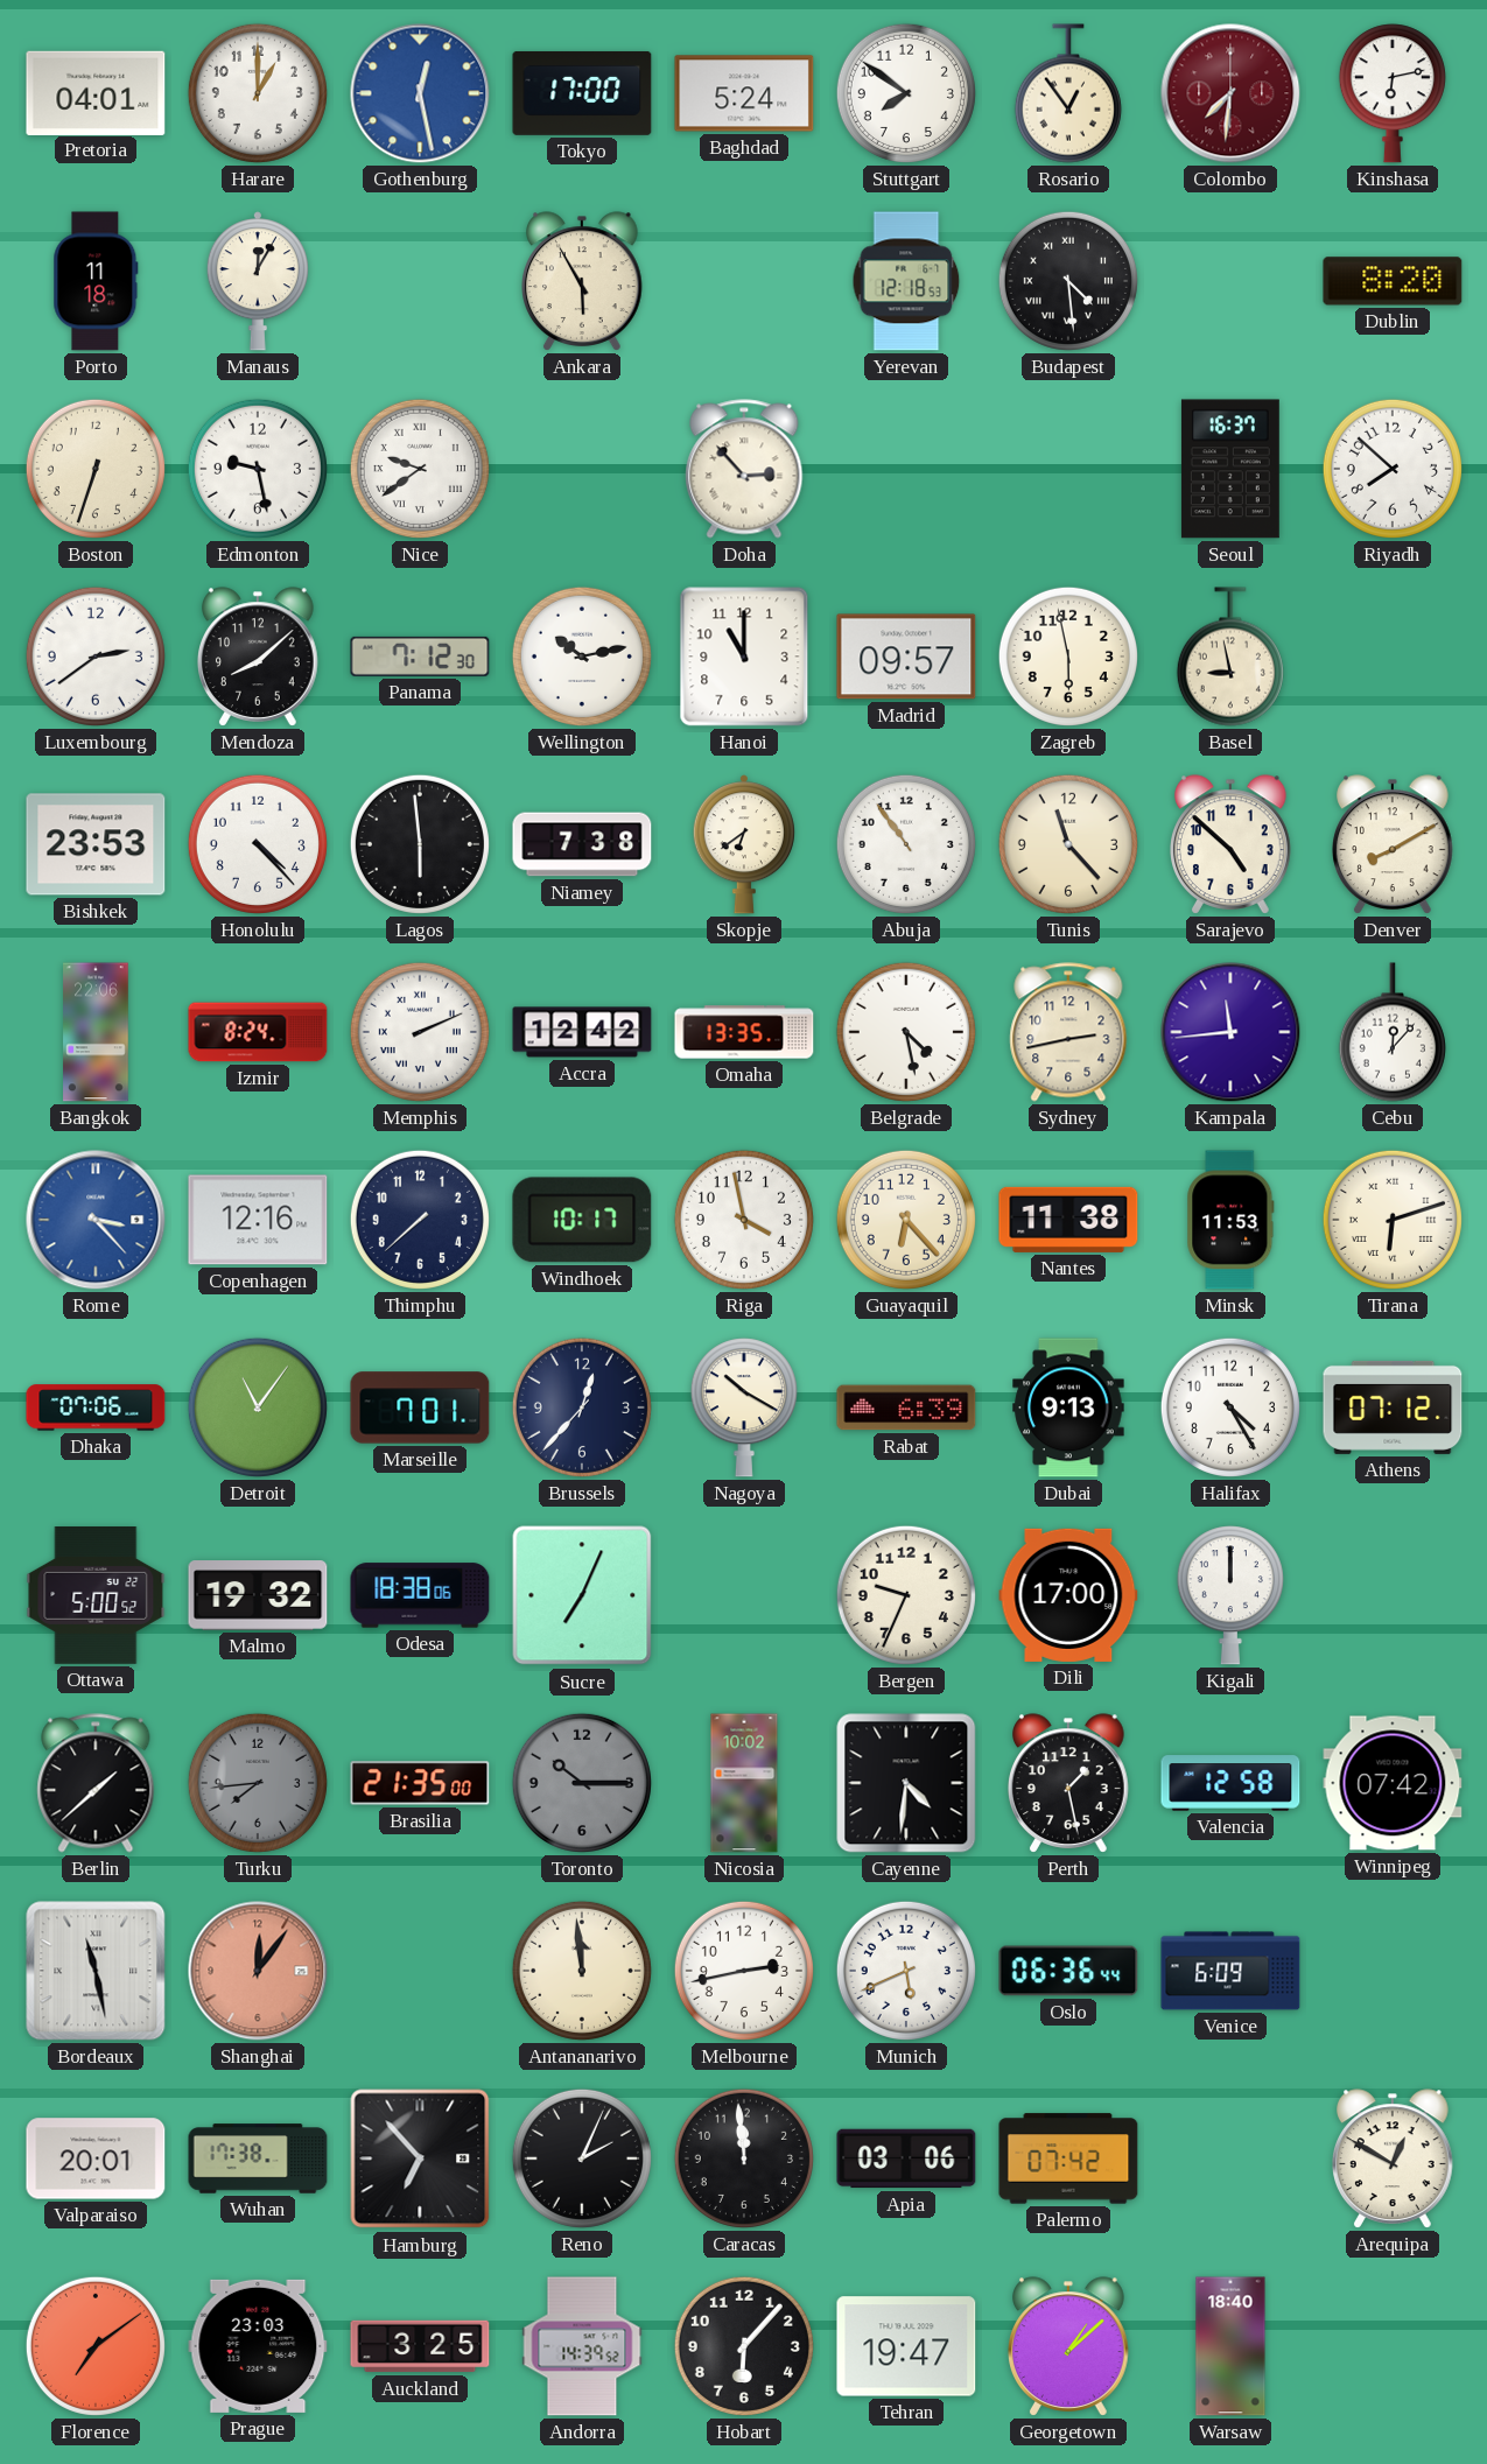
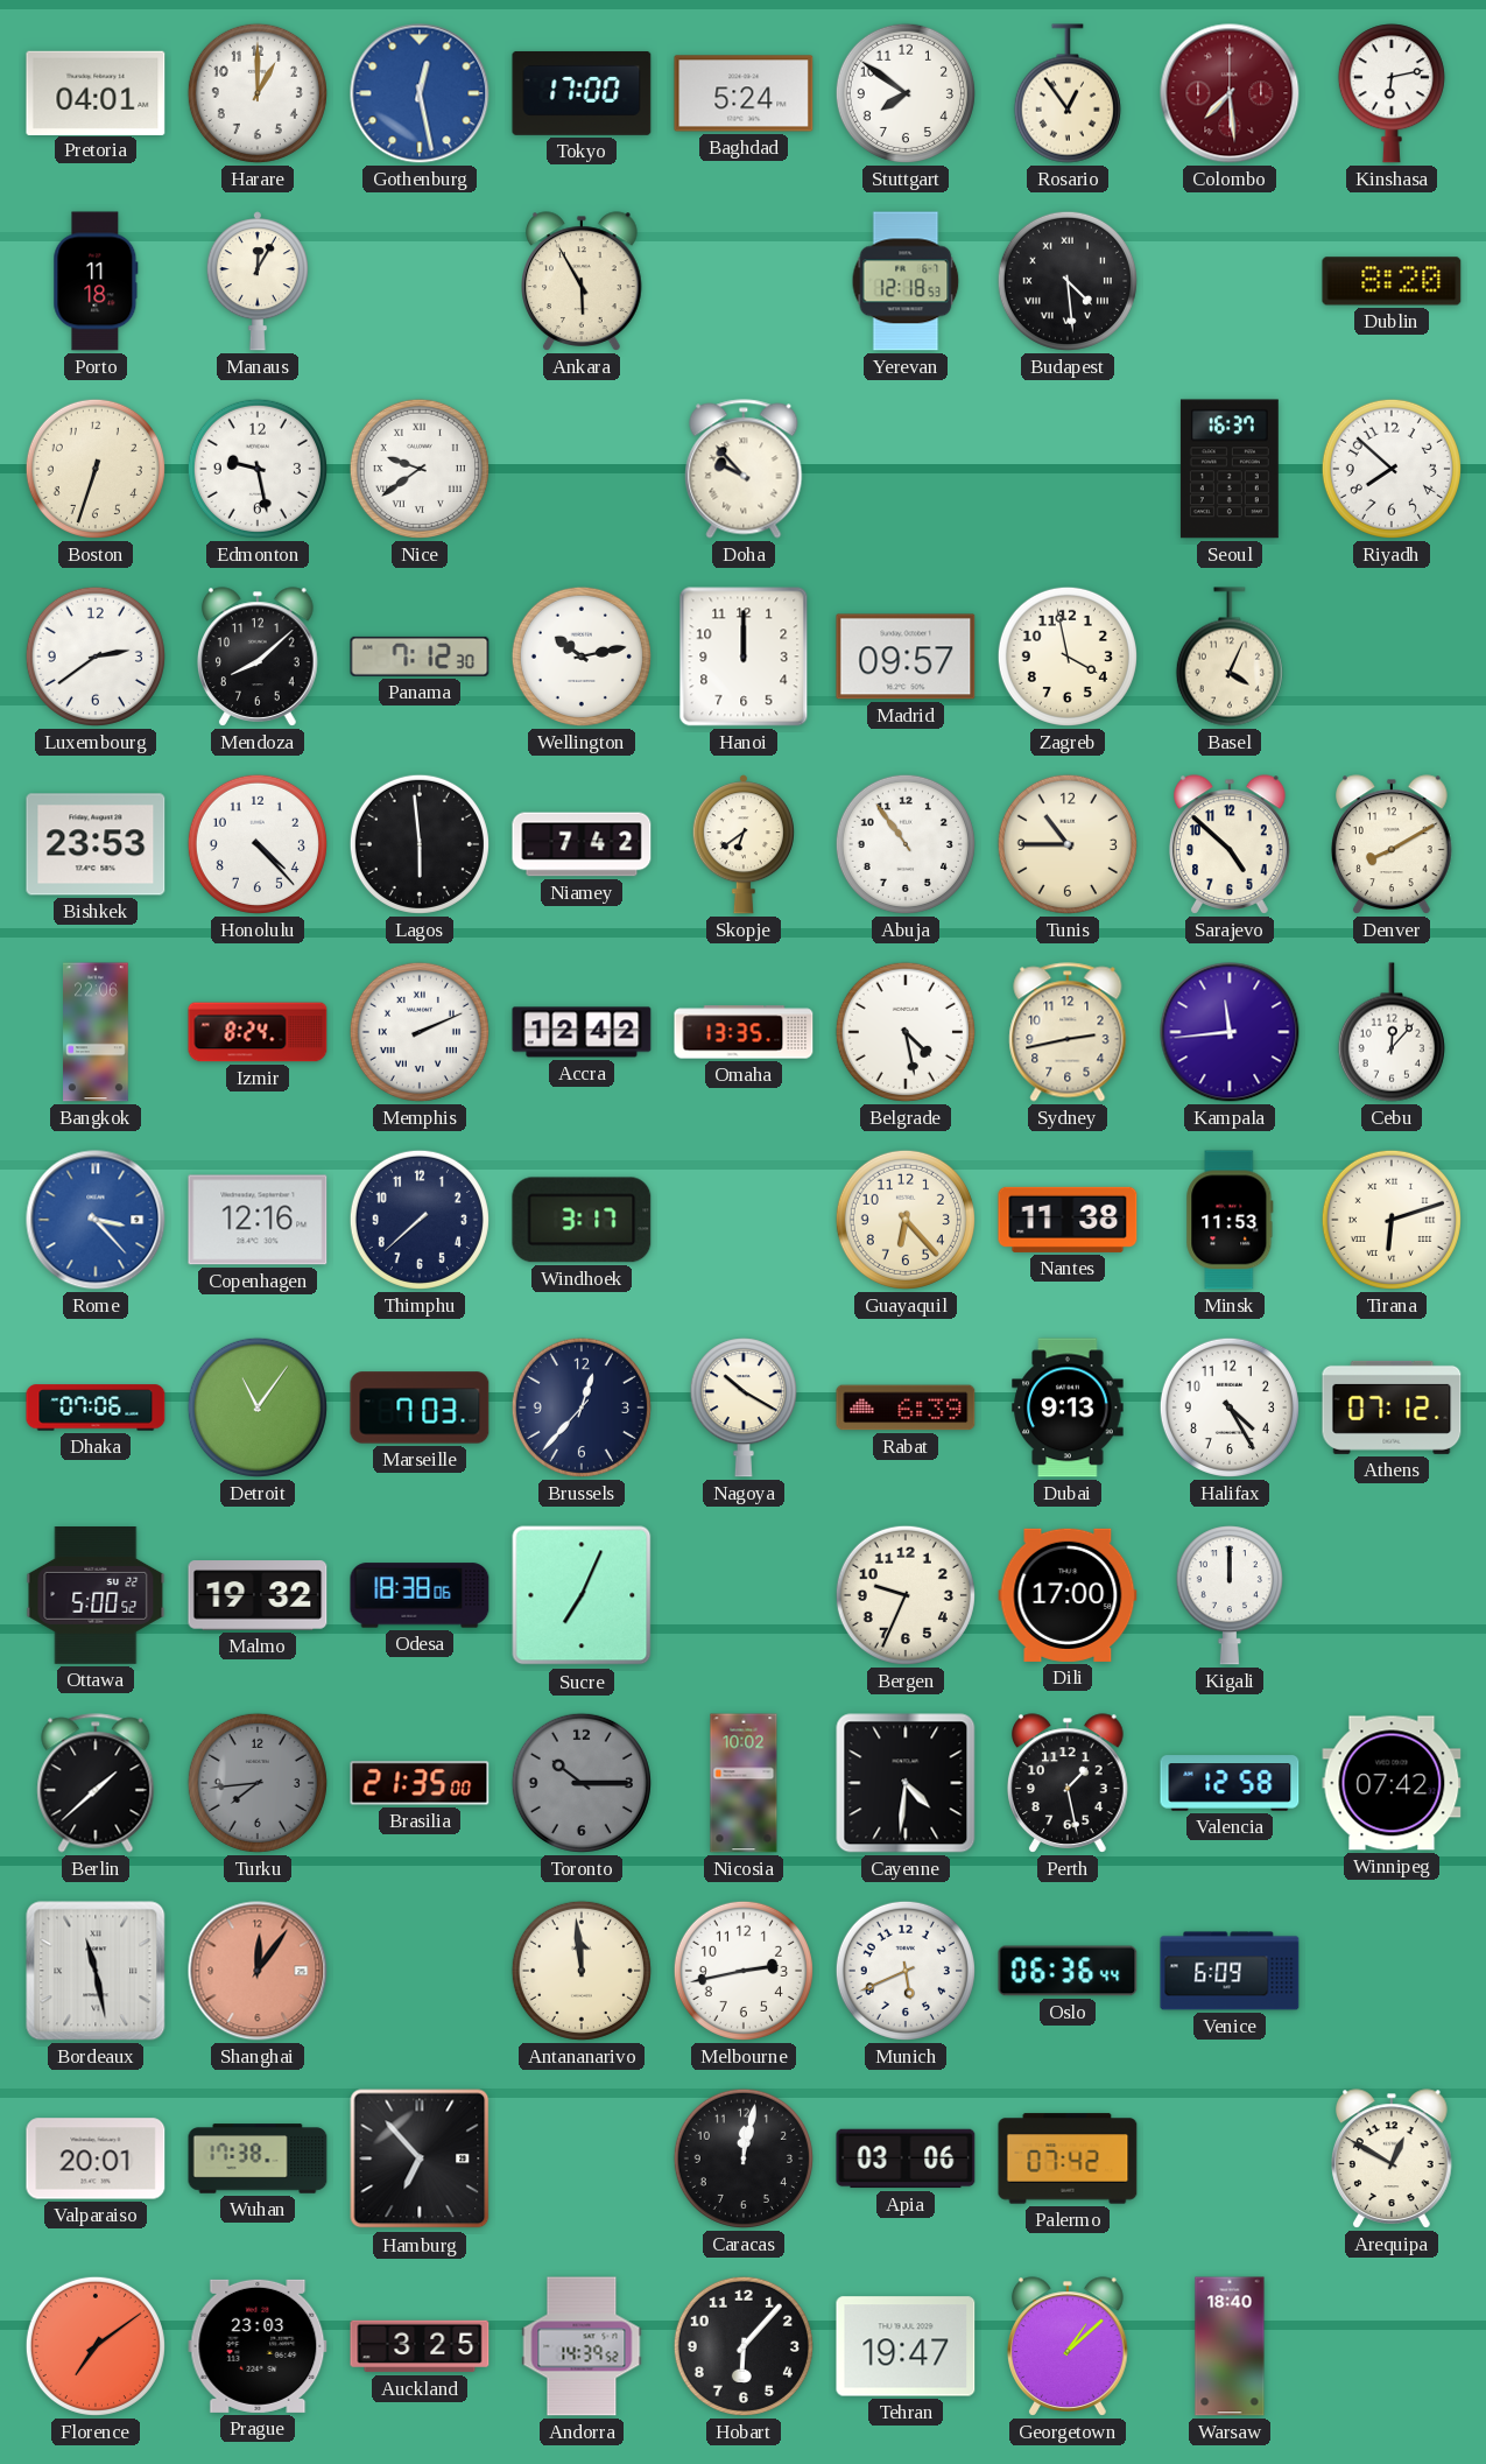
Colombo: 7:31 -> 7:29 (1230, 93)
Doha: 2:53 -> 9:53 (744, 469)
Hanoi: 11:00 -> 12:00 (744, 657)
Zagreb: 5:58 -> 3:58 (1068, 657)
Basel: 8:58 -> 4:04 (1230, 657)
Niamey: 7:38 -> 7:42 (582, 844)
Tunis: 11:23 -> 10:45 (1068, 844)
Windhoek: 10:17 -> 3:17 (582, 1220)
Riga: 3:58 -> none (744, 1220)
Marseille: 7:01 -> 7:03 (420, 1408)
Reno: 2:04 -> none (582, 2158)
Caracas: 11:59 -> 12:02 (744, 2158)
